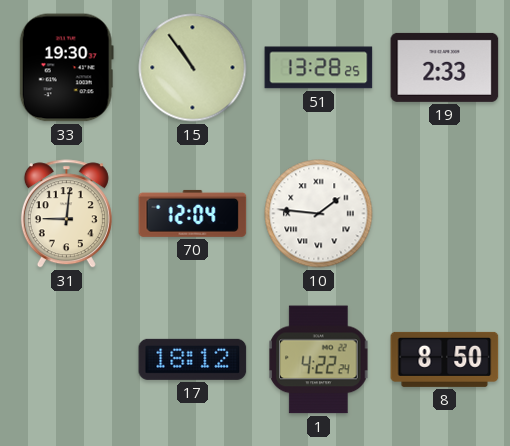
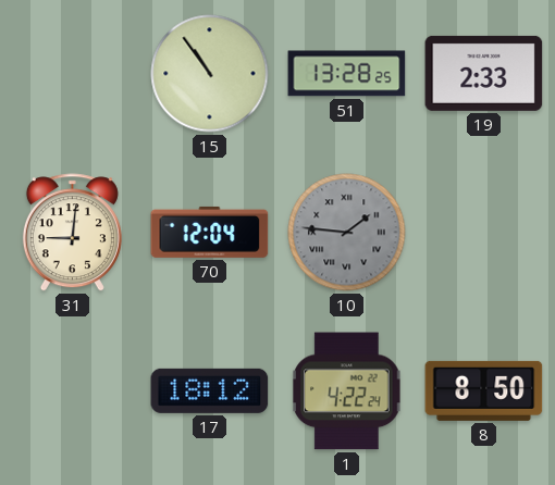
33: 19:30 -> none (66, 68)
10 dial: white -> grey (347, 233)
